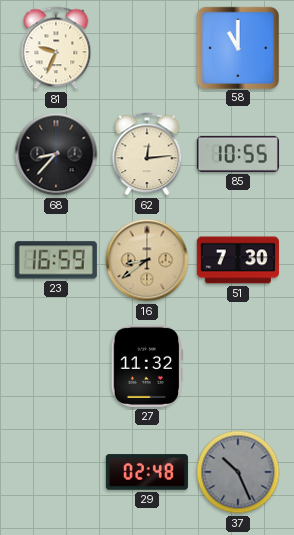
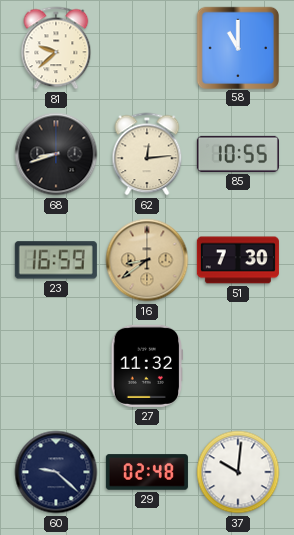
81: 9:34 -> 9:38 (56, 48)
68: 8:37 -> 8:42 (56, 154)
60: none -> 9:22 (56, 472)
37: 10:26 -> 10:01 (238, 472)
37 dial: grey -> white (238, 472)
